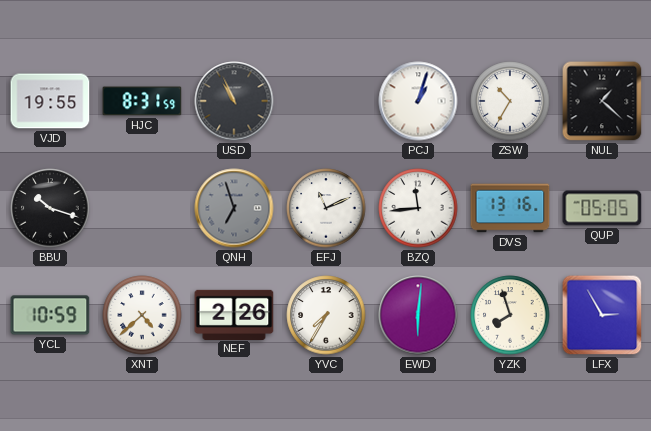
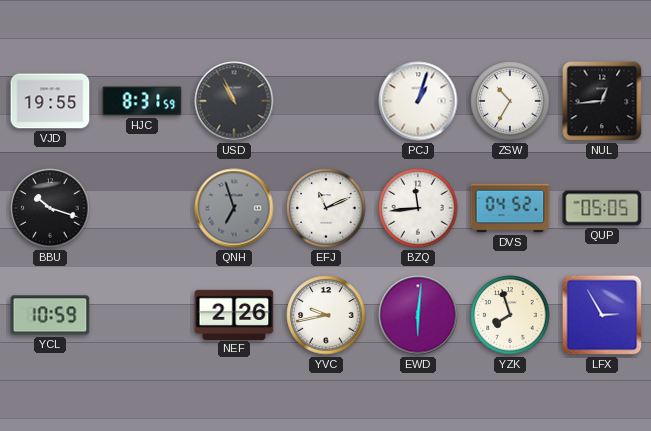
NUL: 1:22 -> 12:44 (602, 101)
DVS: 13:16 -> 04:52 (510, 208)
XNT: 4:38 -> none (142, 315)
YVC: 7:35 -> 9:43 (326, 315)
